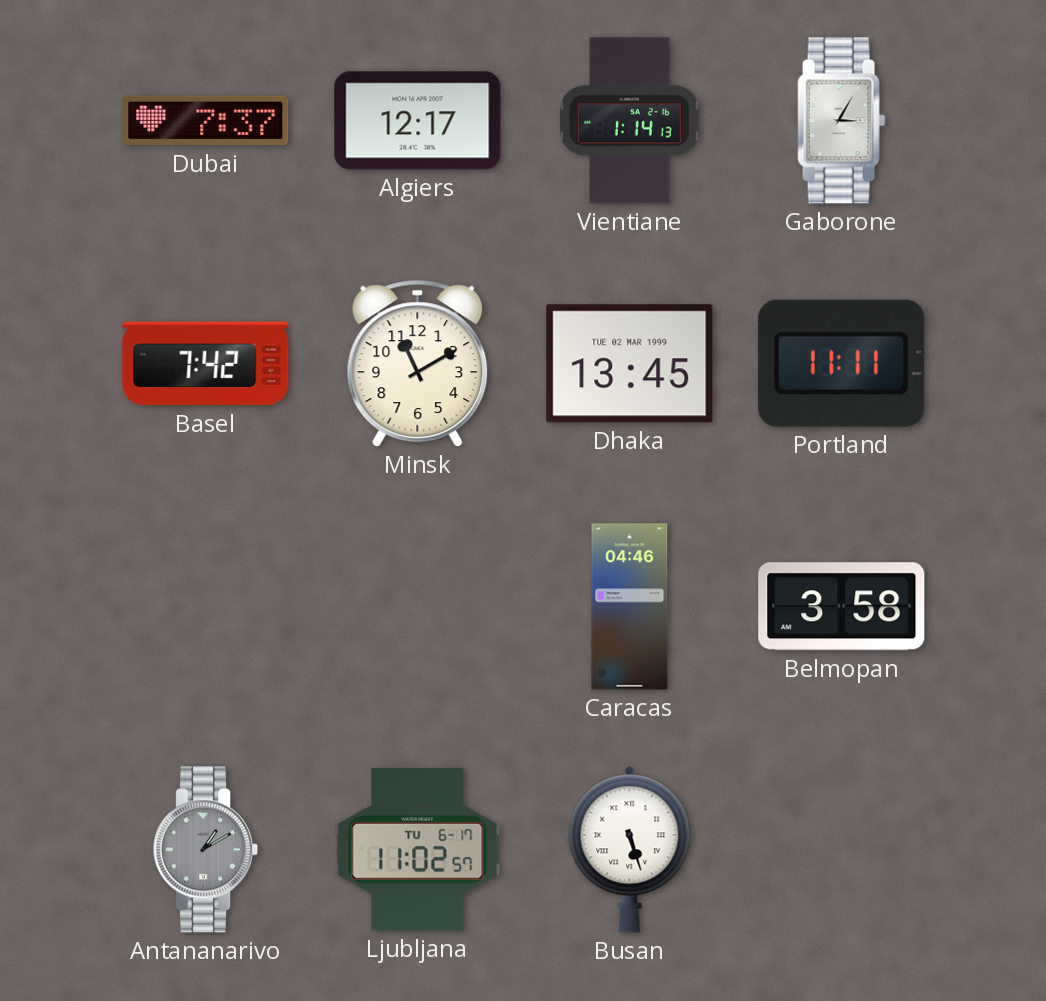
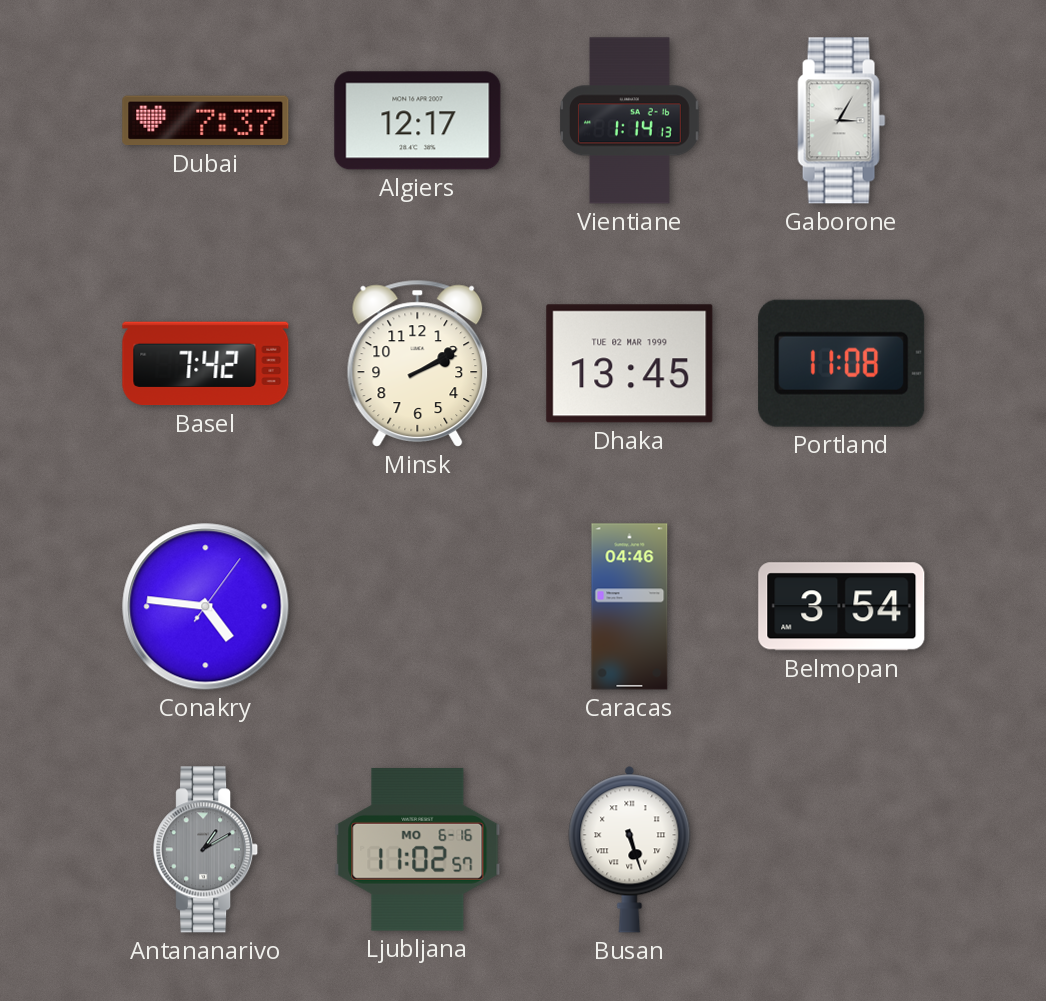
Minsk: 11:10 -> 2:10 (418, 363)
Portland: 11:11 -> 11:08 (842, 363)
Conakry: none -> 4:46 (206, 607)
Belmopan: 3:58 -> 3:54 (842, 607)
Ljubljana date: TU 6-17 -> MO 6-16 (418, 850)
